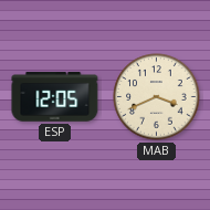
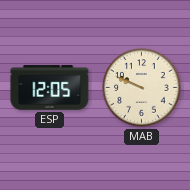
MAB: 3:41 -> 9:49 (142, 88)
